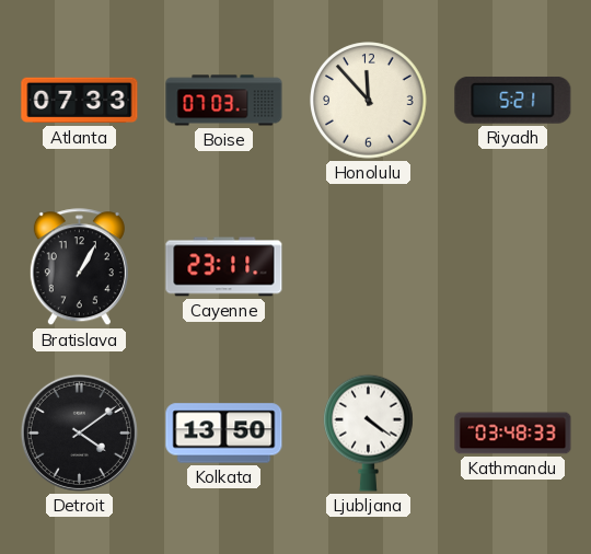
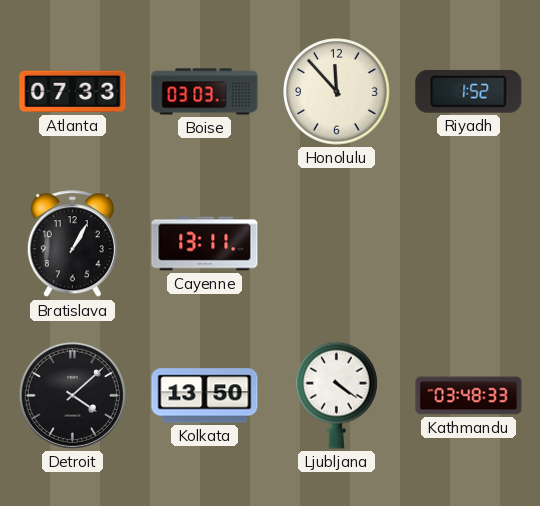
Boise: 07:03 -> 03:03 (205, 92)
Riyadh: 5:21 -> 1:52 (469, 91)
Cayenne: 23:11 -> 13:11 (205, 244)
Detroit: 4:09 -> 4:08 (72, 395)
